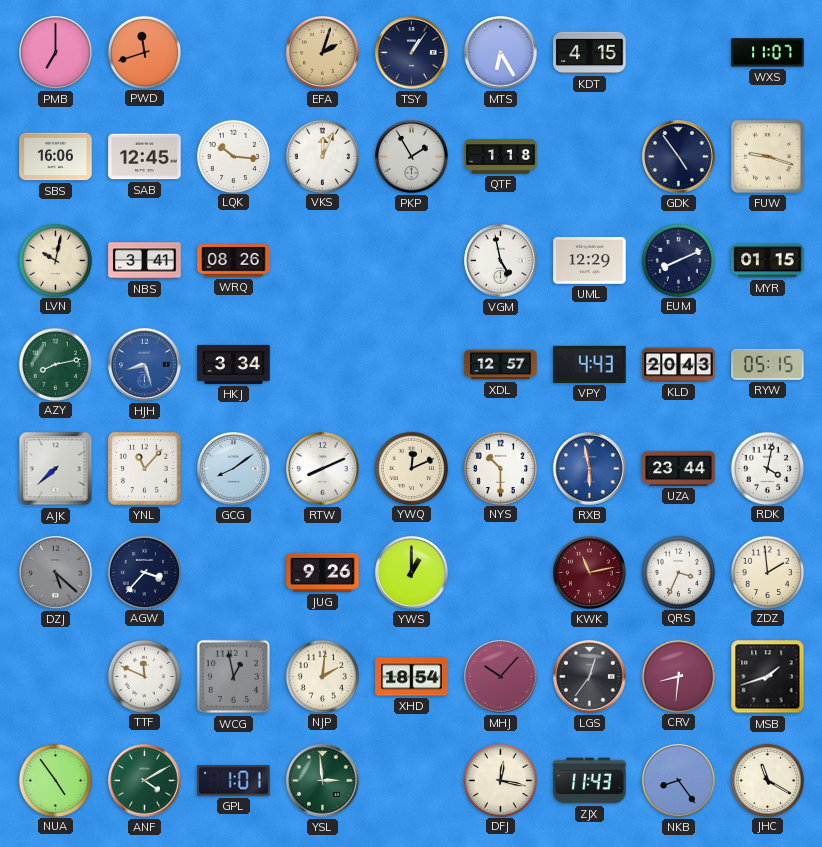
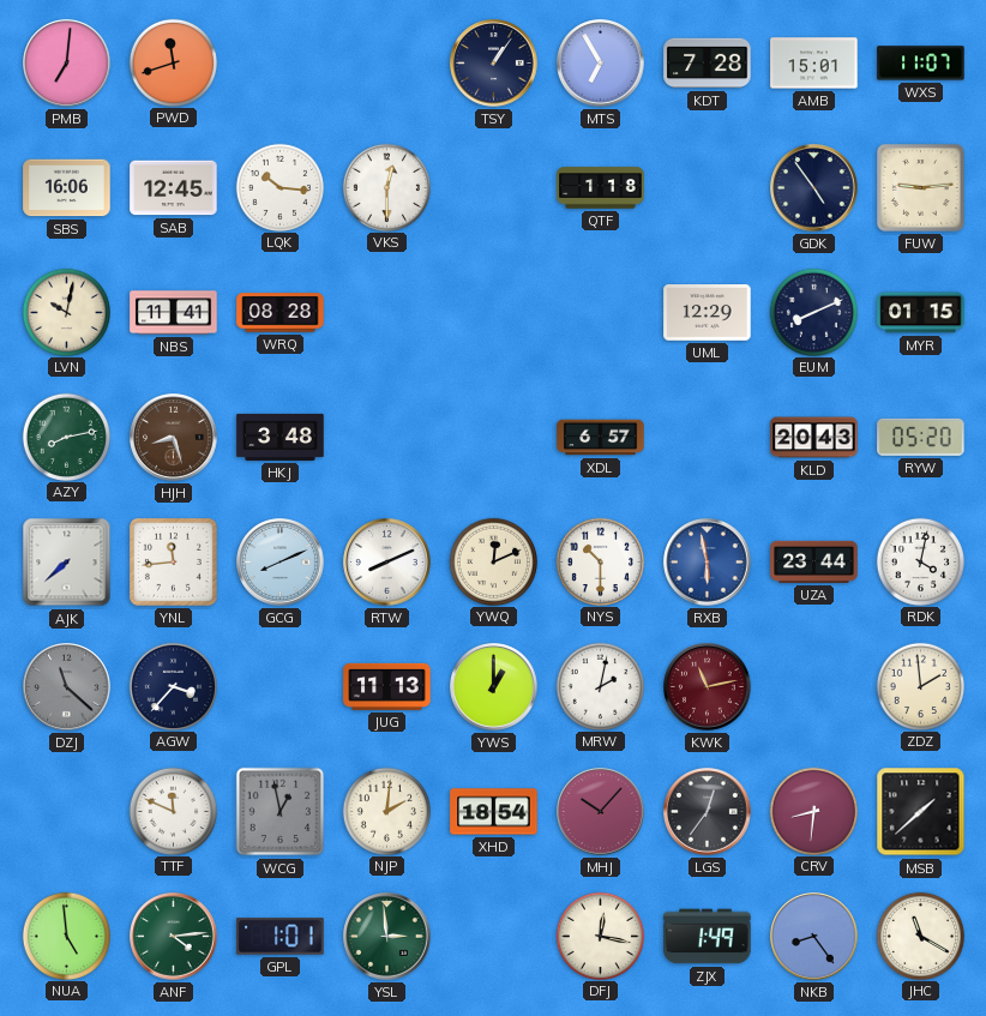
PMB: 7:00 -> 7:01 (67, 64)
EFA: 2:03 -> none (323, 53)
MTS: 6:25 -> 6:55 (601, 64)
KDT: 4:15 -> 7:28 (708, 64)
AMB: none -> 15:01 (814, 64)
VKS: 12:04 -> 12:30 (386, 187)
PKP: 1:55 -> none (412, 157)
FUW: 9:18 -> 9:14 (920, 187)
NBS: 3:41 -> 11:41 (174, 313)
WRQ: 08:26 -> 08:28 (281, 313)
VGM: 4:58 -> none (501, 261)
HJH dial: blue -> brown (174, 438)
HKJ: 3:34 -> 3:48 (281, 437)
XDL: 12:57 -> 6:57 (601, 438)
VPY: 4:43 -> none (590, 364)
RYW: 05:15 -> 05:20 (921, 437)
YNL: 11:07 -> 11:44 (173, 561)
GCG: 8:09 -> 8:11 (281, 563)
DZJ: 5:22 -> 11:22 (67, 687)
JUG: 9:26 -> 11:13 (387, 686)
MRW: none -> 2:02 (600, 686)
QRS: 3:34 -> none (678, 572)
MSB: 1:42 -> 1:38 (921, 812)
NUA: 4:54 -> 4:59 (66, 936)
ANF: 4:10 -> 4:14 (174, 937)
ZJX: 11:43 -> 1:49 (708, 937)
